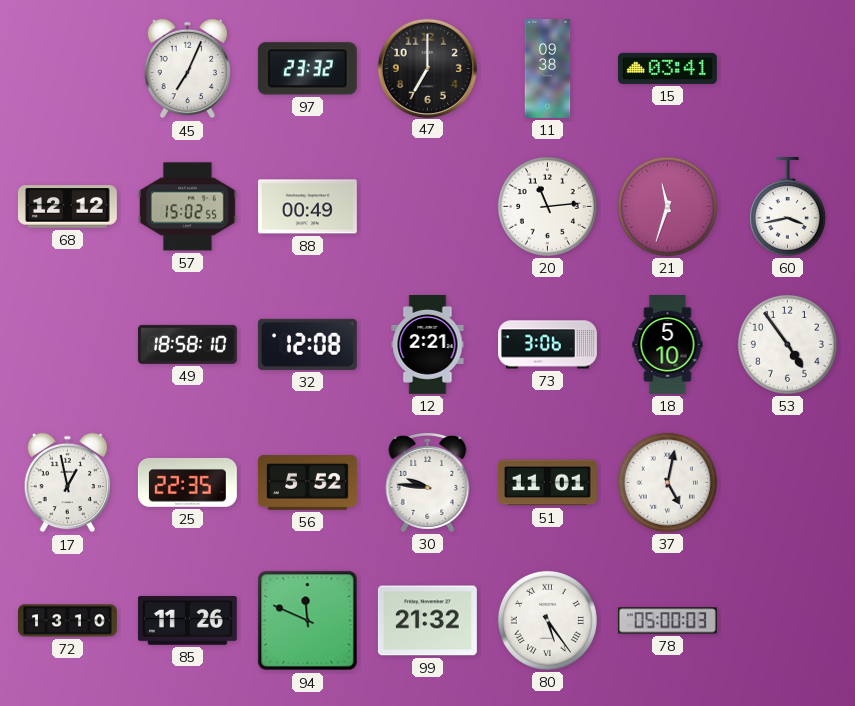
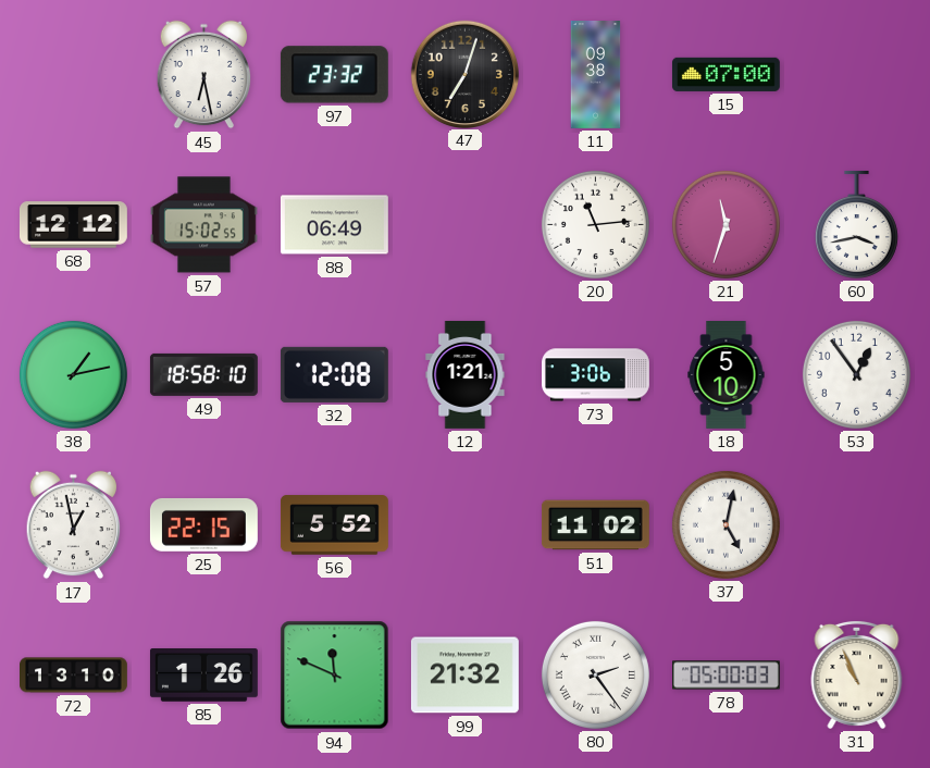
45: 7:04 -> 6:28 (204, 75)
47: 7:00 -> 7:03 (464, 74)
15: 03:41 -> 07:00 (726, 74)
88: 00:49 -> 06:49 (334, 225)
38: none -> 1:13 (73, 374)
12: 2:21 -> 1:21 (466, 374)
53: 4:54 -> 12:54 (856, 374)
25: 22:35 -> 22:15 (203, 524)
30: 9:46 -> none (428, 482)
51: 11:01 -> 11:02 (595, 525)
85: 11:26 -> 1:26 (203, 676)
80: 5:24 -> 2:24 (595, 674)
31: none -> 10:56 (857, 674)
